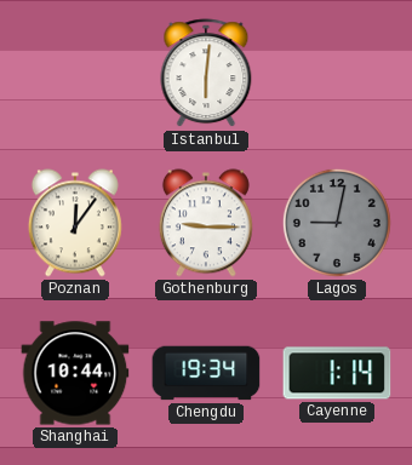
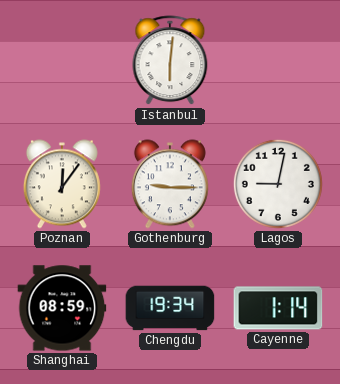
Lagos dial: grey -> white (278, 184)
Shanghai: 10:44 -> 08:59 (62, 308)
